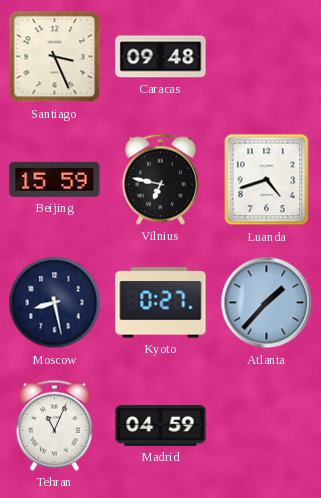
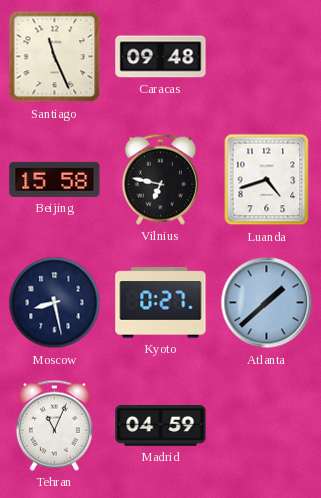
Santiago: 3:26 -> 11:26 (55, 57)
Beijing: 15:59 -> 15:58 (55, 179)
Atlanta: 1:37 -> 1:38 (267, 303)
